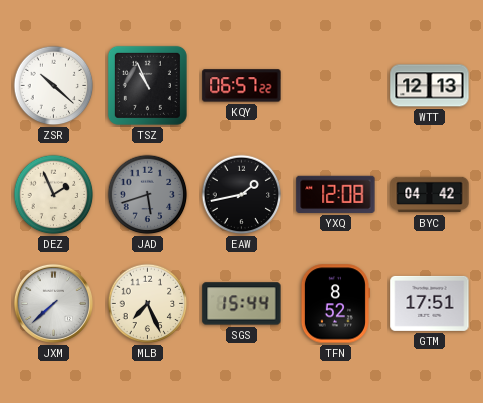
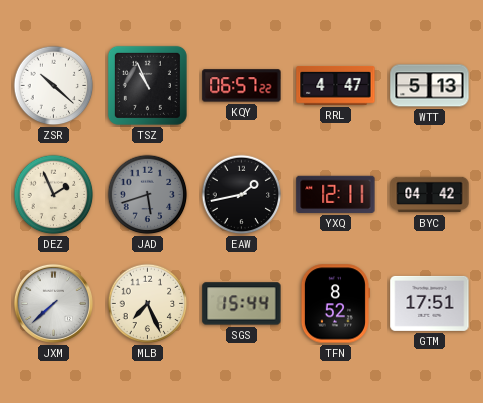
RRL: none -> 4:47 (336, 86)
WTT: 12:13 -> 5:13 (430, 86)
YXQ: 12:08 -> 12:11 (336, 194)
